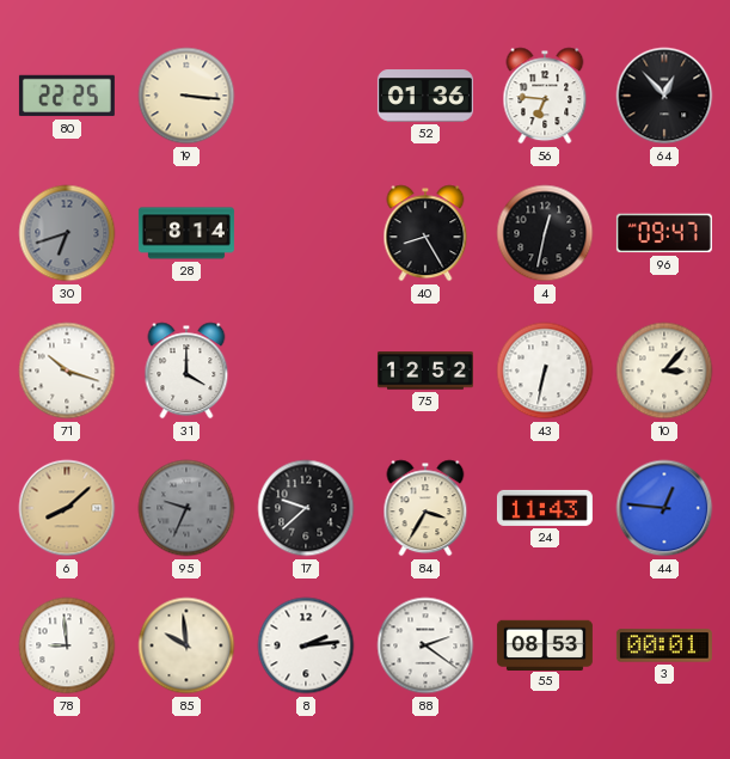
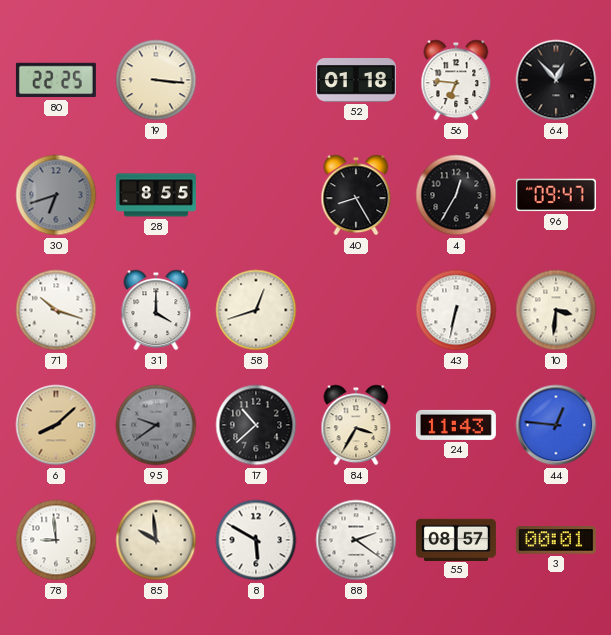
52: 01:36 -> 01:18 (356, 80)
28: 8:14 -> 8:55 (156, 195)
4: 12:32 -> 12:35 (456, 195)
58: none -> 12:42 (256, 310)
75: 12:52 -> none (425, 371)
10: 3:07 -> 3:31 (556, 310)
95: 9:34 -> 9:39 (156, 425)
17: 9:38 -> 10:38 (256, 425)
8: 2:14 -> 5:50 (256, 540)
55: 08:53 -> 08:57 (456, 539)
